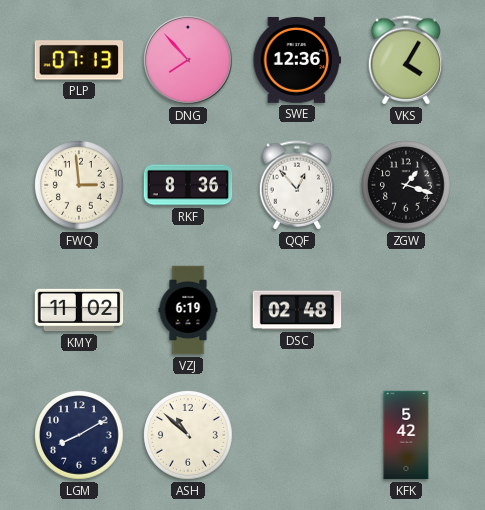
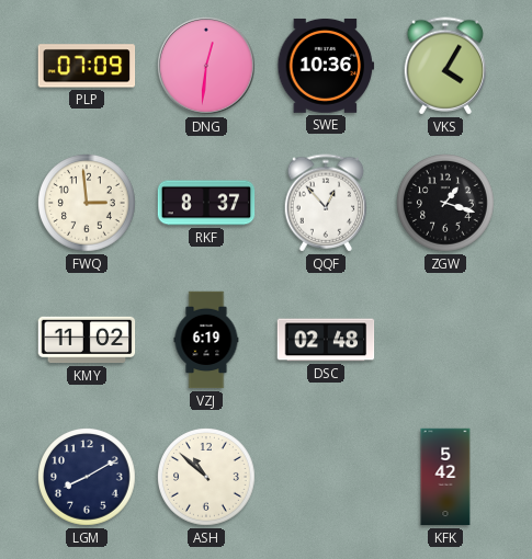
PLP: 07:13 -> 07:09 (87, 66)
DNG: 7:53 -> 12:31 (207, 66)
SWE: 12:36 -> 10:36 (326, 66)
RKF: 8:36 -> 8:37 (206, 203)
